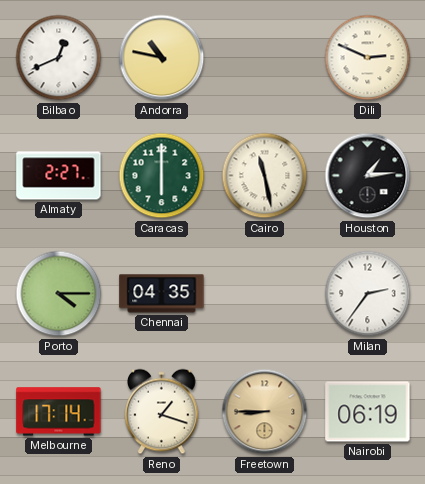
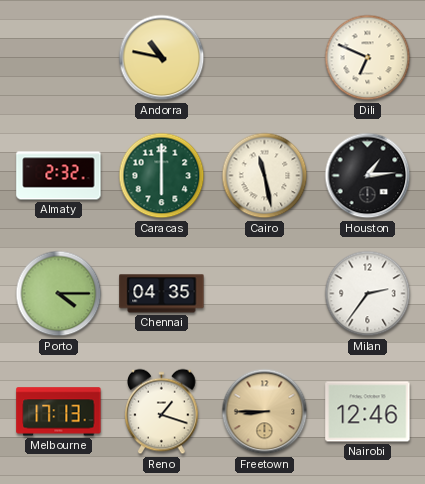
Bilbao: 12:41 -> none (59, 58)
Dili: 2:49 -> 6:49 (368, 58)
Almaty: 2:27 -> 2:32 (59, 176)
Melbourne: 17:14 -> 17:13 (59, 412)
Nairobi: 06:19 -> 12:46 (368, 412)
